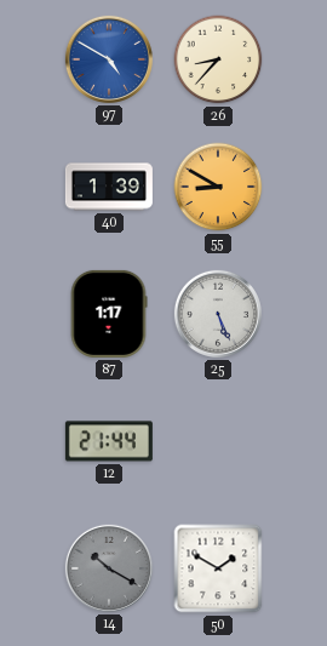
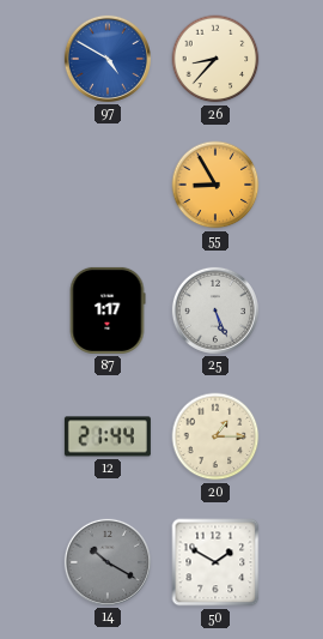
40: 1:39 -> none (109, 187)
55: 8:50 -> 8:55 (215, 185)
20: none -> 1:15 (215, 436)
